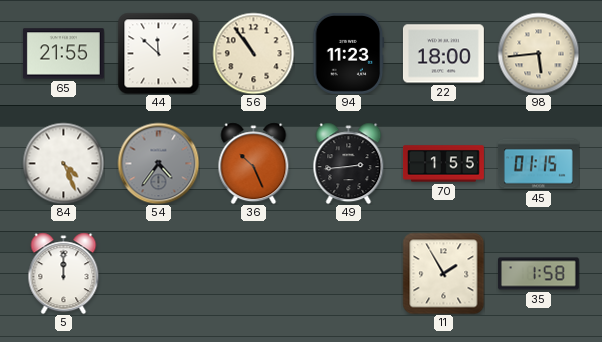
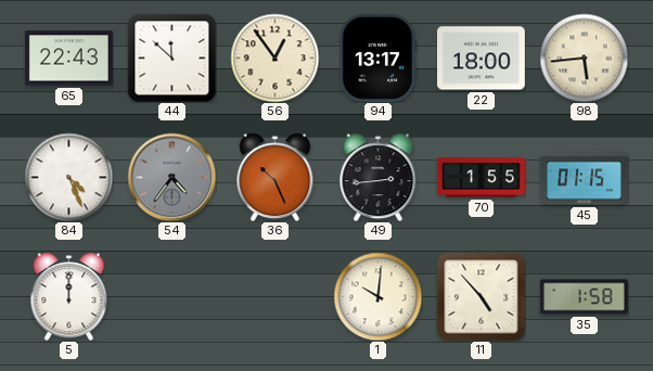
65: 21:55 -> 22:43 (68, 59)
56: 10:54 -> 12:54 (274, 57)
94: 11:23 -> 13:17 (379, 57)
1: none -> 10:01 (377, 296)
11: 1:55 -> 4:53 (481, 296)
